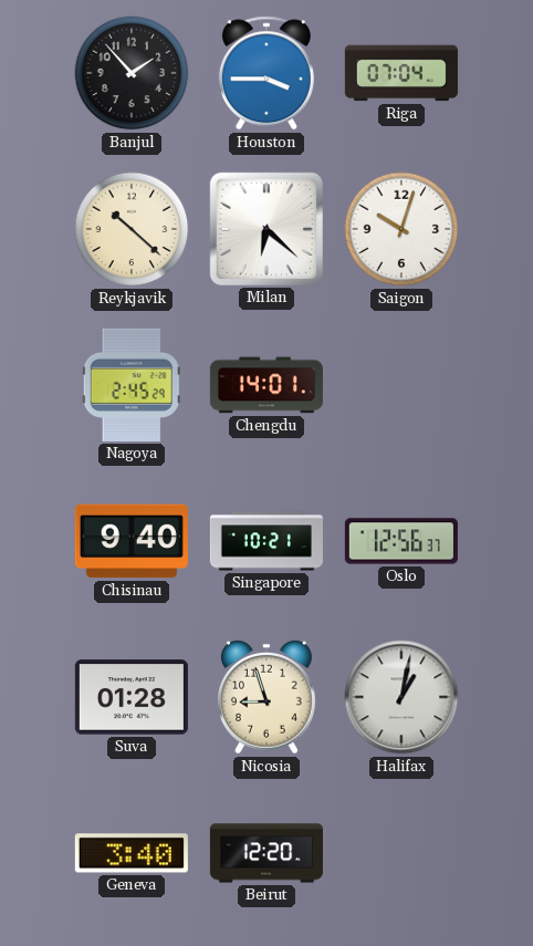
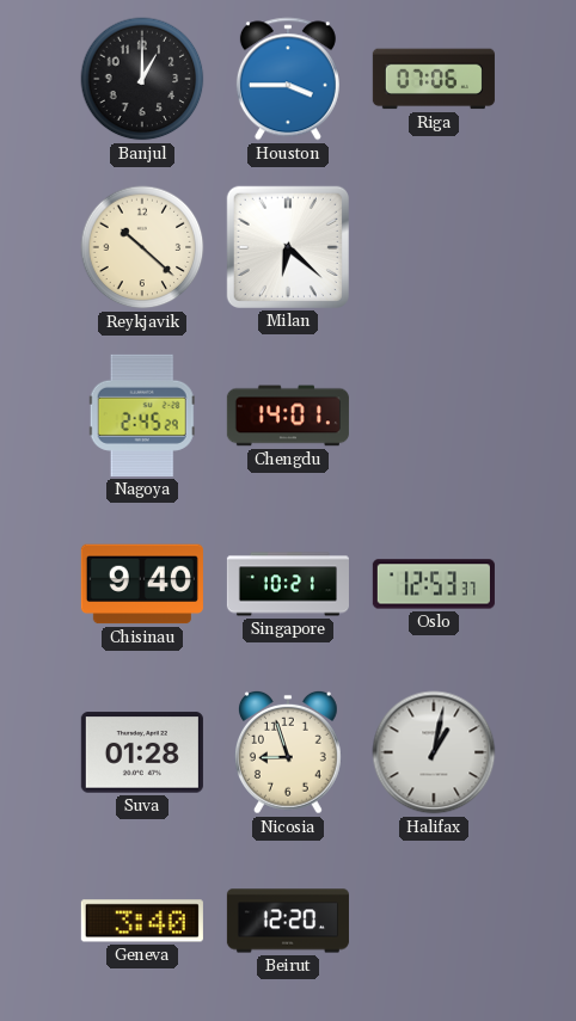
Banjul: 1:53 -> 1:00 (142, 79)
Riga: 07:04 -> 07:06 (434, 79)
Saigon: 10:03 -> none (401, 229)
Oslo: 12:56 -> 12:53 (434, 584)
